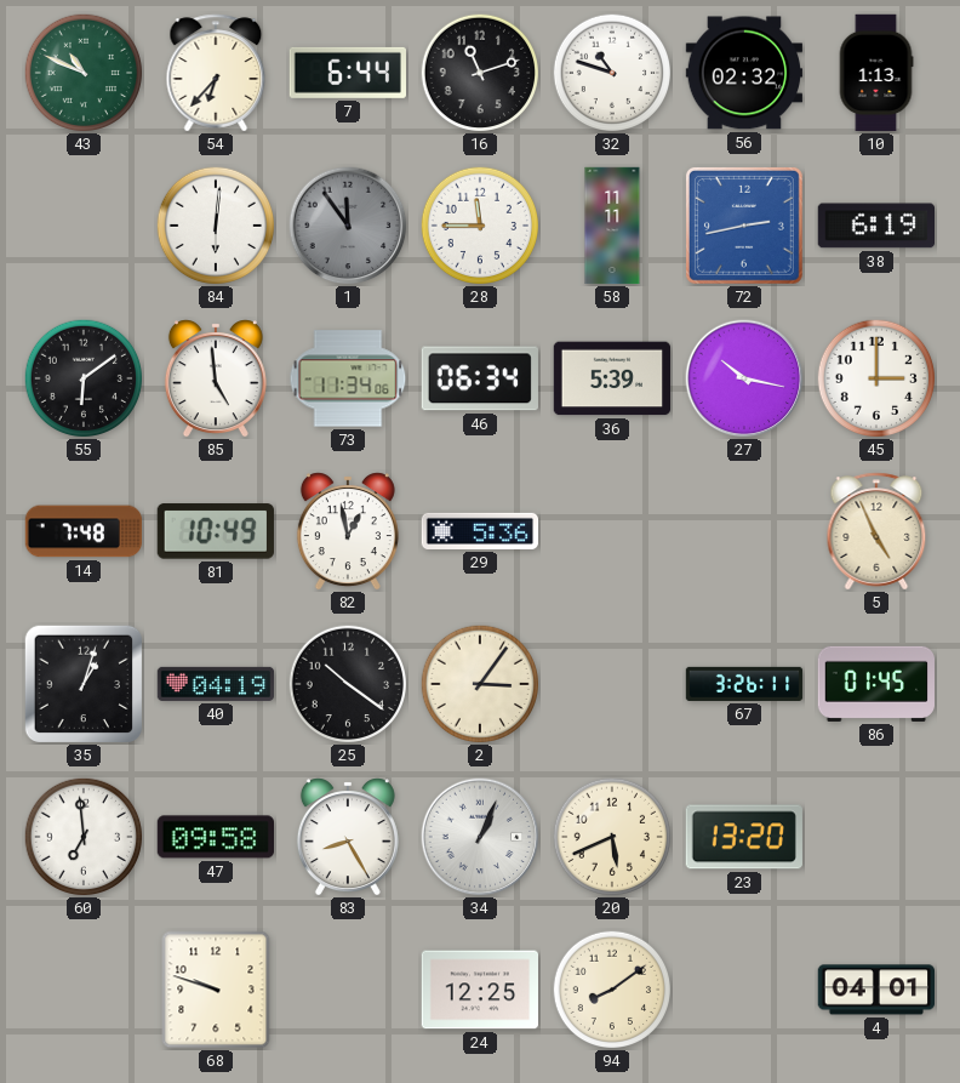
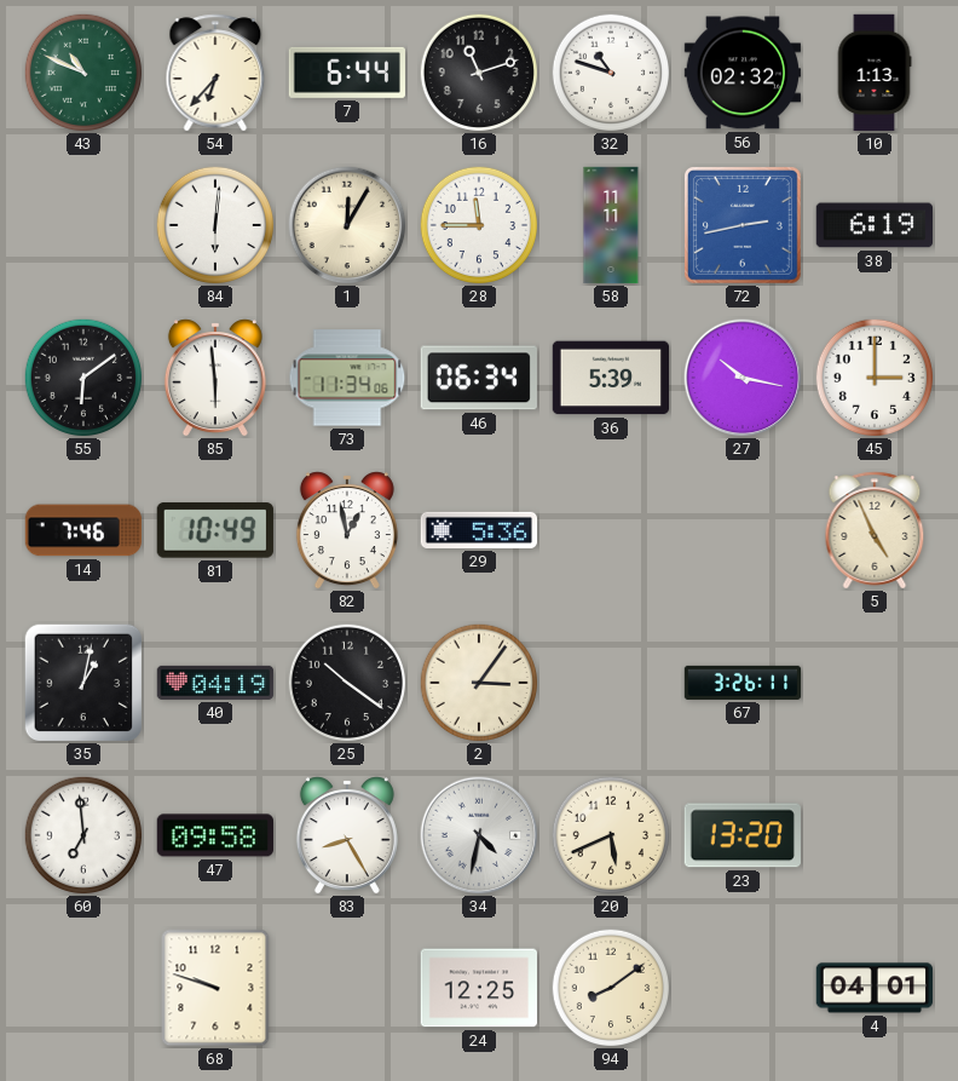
1: 11:54 -> 12:05 (347, 225)
1 dial: grey -> cream (347, 225)
85: 4:59 -> 5:59 (215, 378)
14: 7:48 -> 7:46 (83, 530)
35: 1:03 -> 1:02 (83, 683)
86: 01:45 -> none (876, 684)
34: 1:04 -> 4:32 (479, 835)
